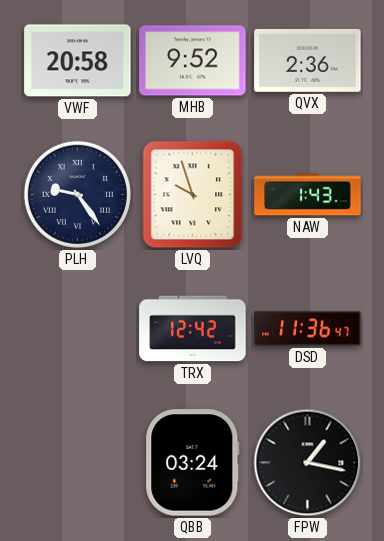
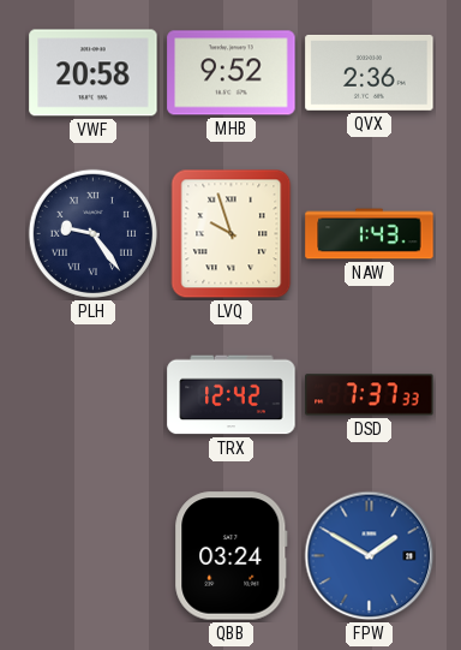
DSD: 11:36 -> 7:37 (370, 395)
FPW: 1:17 -> 1:50 (370, 556)
FPW dial: black -> blue (370, 556)
